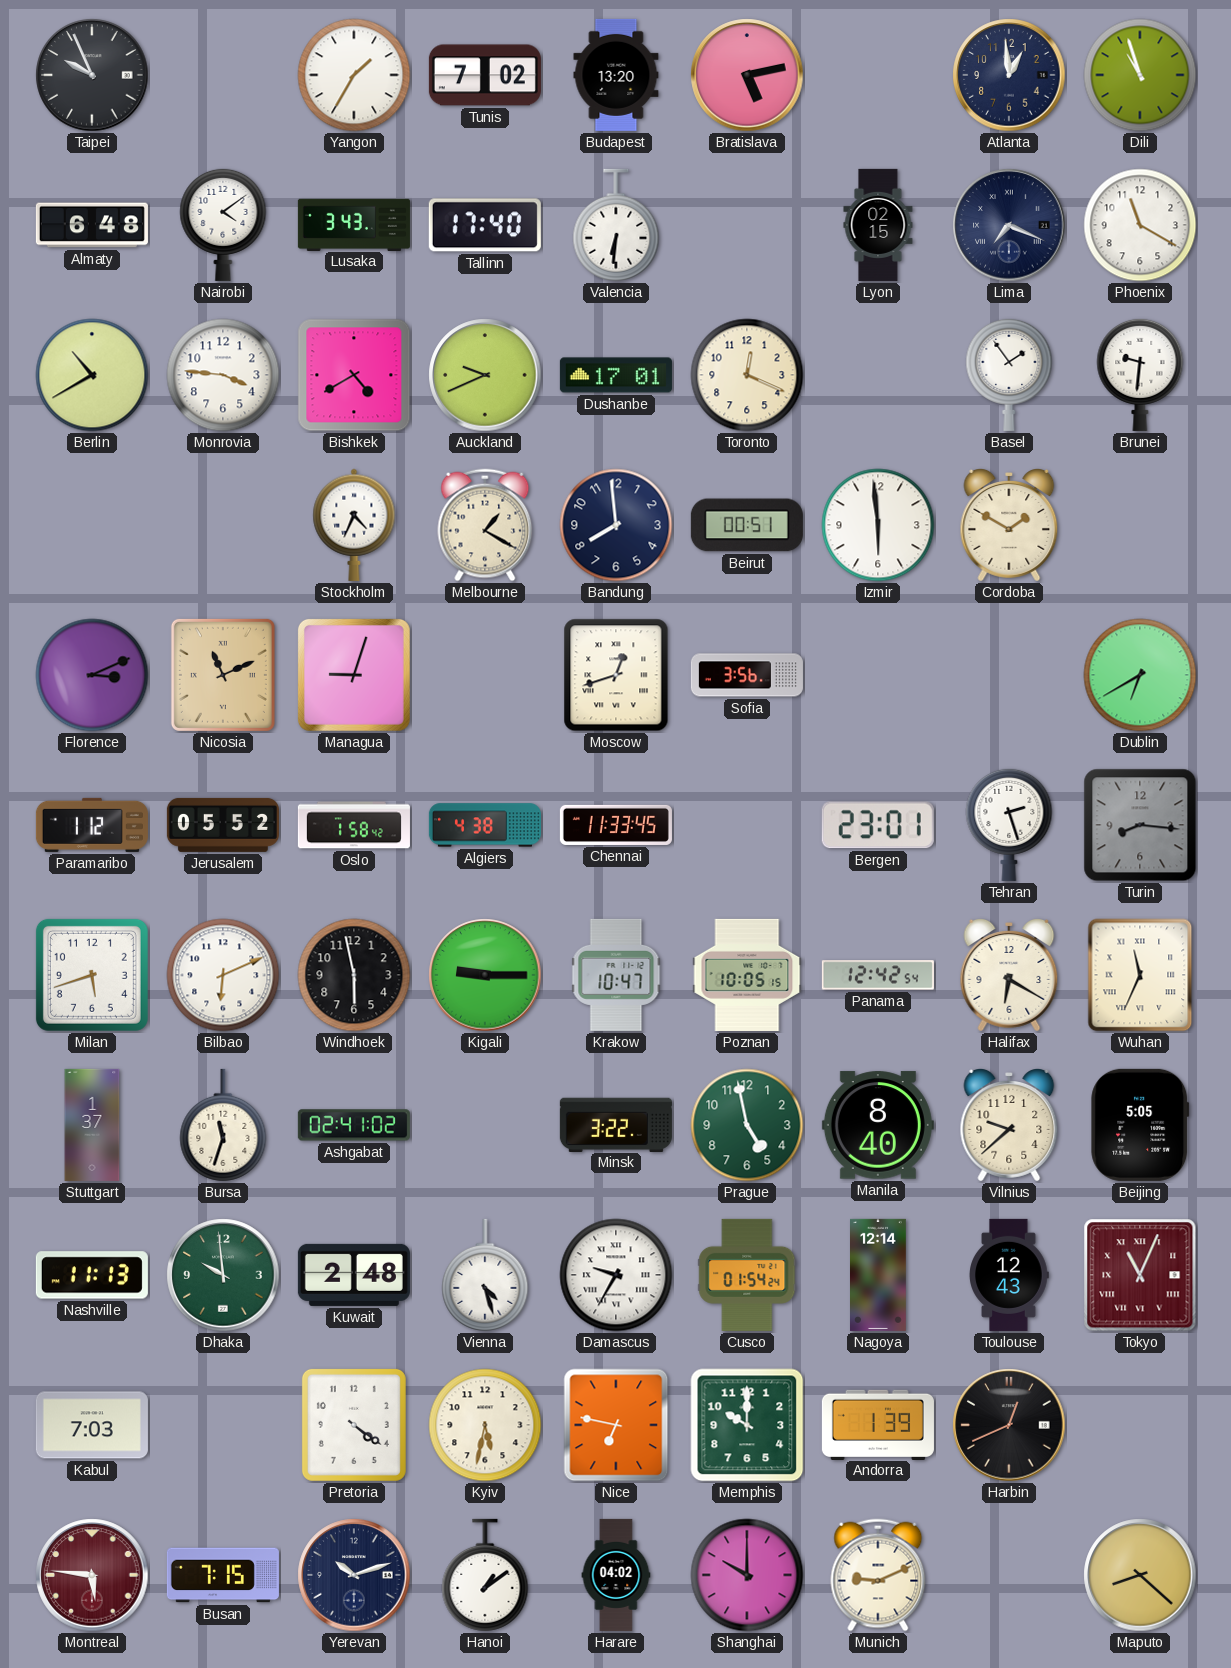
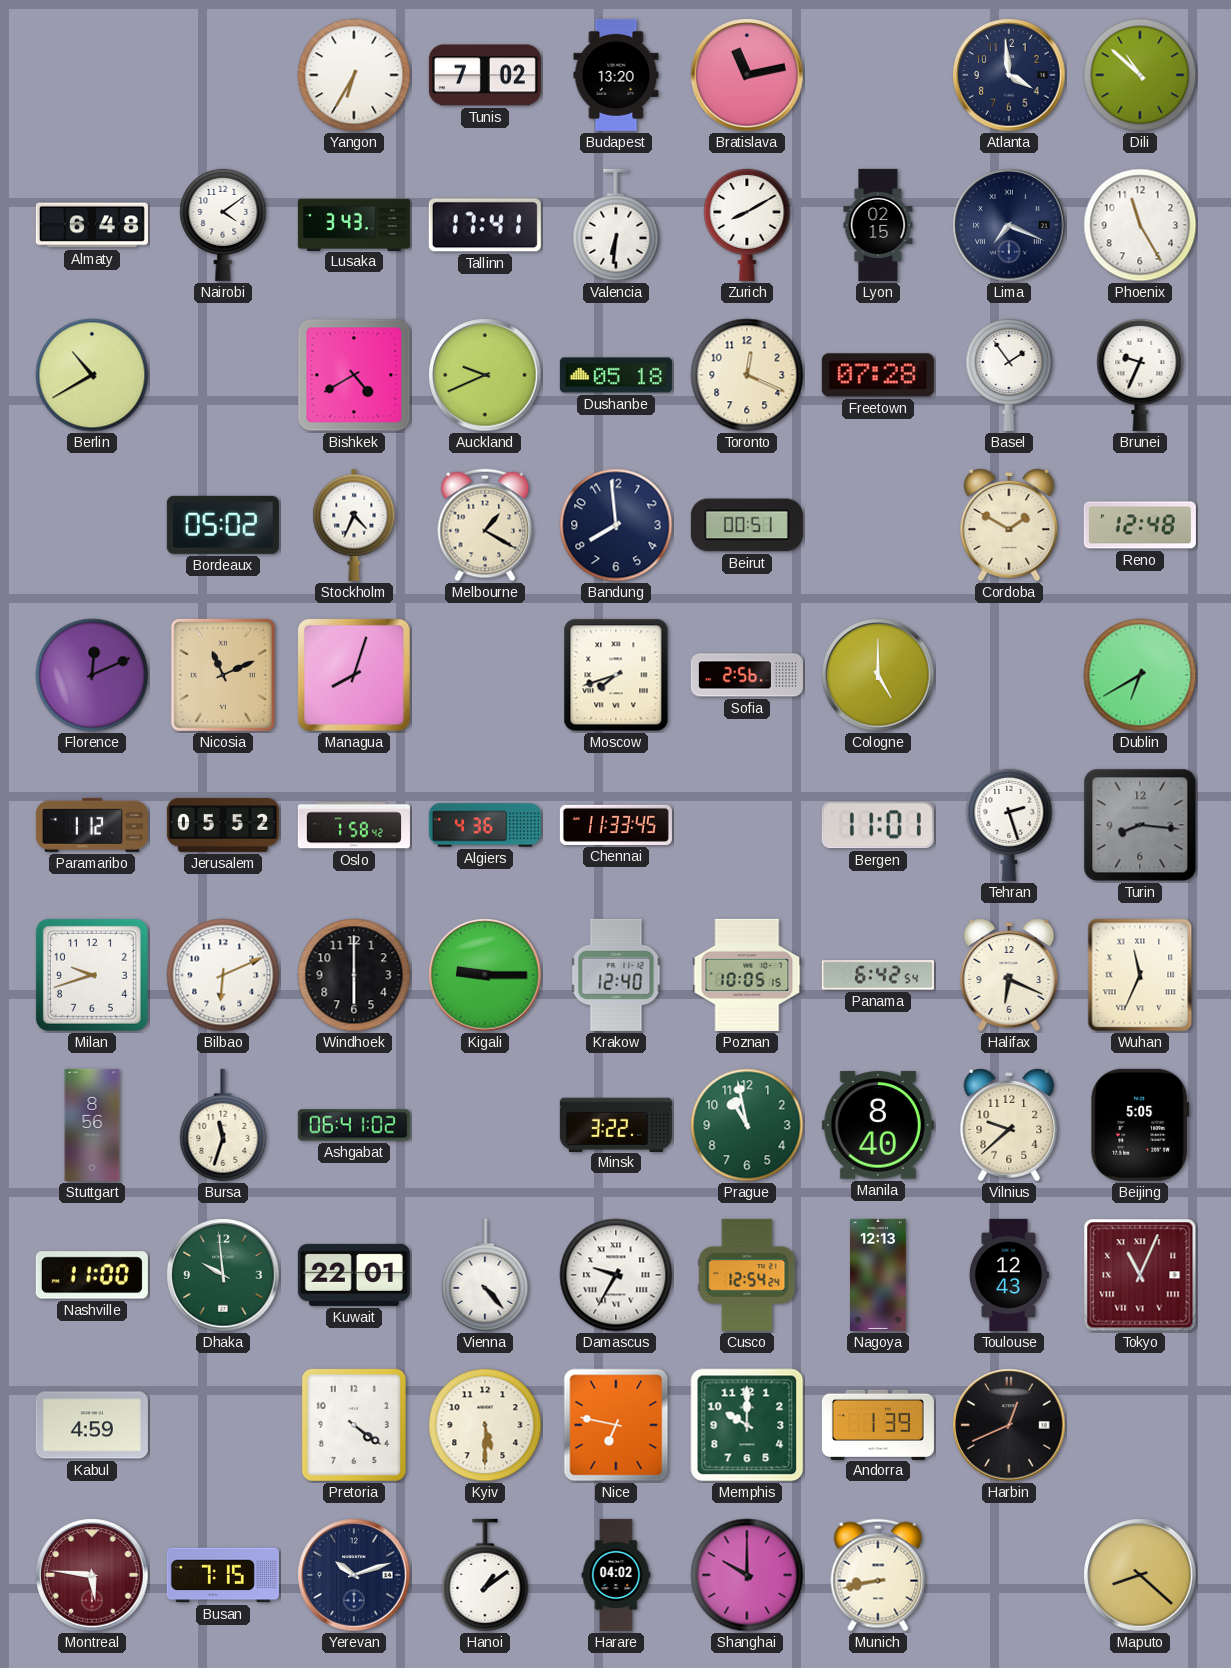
Taipei: 9:56 -> none (92, 75)
Yangon: 1:35 -> 6:35 (354, 75)
Bratislava: 5:13 -> 11:13 (747, 75)
Atlanta: 12:59 -> 3:59 (1009, 75)
Dili: 10:57 -> 10:52 (1140, 75)
Tallinn: 17:40 -> 17:41 (485, 225)
Zurich: none -> 8:10 (747, 224)
Phoenix: 11:20 -> 11:25 (1140, 225)
Monrovia: 3:46 -> none (223, 375)
Dushanbe: 17:01 -> 05:18 (616, 375)
Freetown: none -> 07:28 (878, 375)
Brunei: 9:31 -> 9:34 (1140, 374)
Bordeaux: none -> 05:02 (223, 525)
Izmir: 5:59 -> none (878, 525)
Reno: none -> 12:48 (1140, 525)
Florence: 3:11 -> 12:11 (92, 675)
Managua: 9:03 -> 8:03 (354, 675)
Moscow: 12:42 -> 7:42 (616, 675)
Sofia: 3:56 -> 2:56 (747, 675)
Cologne: none -> 5:00 (878, 675)
Algiers: 4:38 -> 4:36 (485, 825)
Bergen: 23:01 -> 11:01 (878, 825)
Milan: 5:42 -> 9:42 (92, 975)
Windhoek: 5:58 -> 6:00 (354, 975)
Krakow: 10:47 -> 12:40 (616, 975)
Panama: 12:42 -> 6:42 (878, 975)
Halifax: 6:20 -> 6:19 (1009, 976)
Stuttgart: 1:37 -> 8:56 (92, 1125)
Ashgabat: 02:41 -> 06:41 (354, 1125)
Prague: 4:58 -> 10:58 (747, 1125)
Nashville: 11:13 -> 11:00 (92, 1275)
Kuwait: 2:48 -> 22:01 (354, 1275)
Vienna: 4:27 -> 4:23 (485, 1275)
Cusco: 01:54 -> 12:54 (747, 1275)
Nagoya: 12:14 -> 12:13 (879, 1275)
Kabul: 7:03 -> 4:59 (92, 1425)
Kyiv: 5:32 -> 5:30 (485, 1425)
Munich: 9:11 -> 8:43 (878, 1575)
